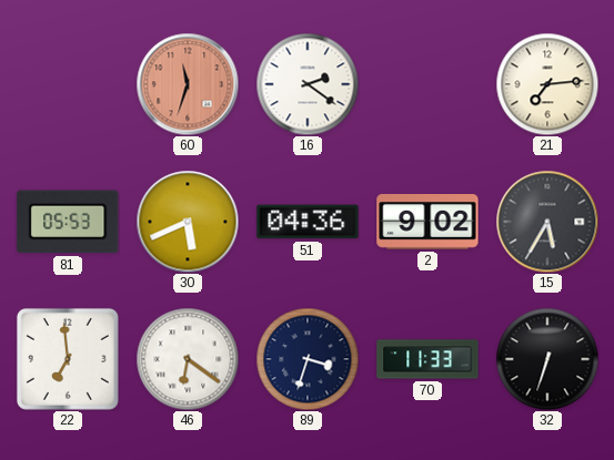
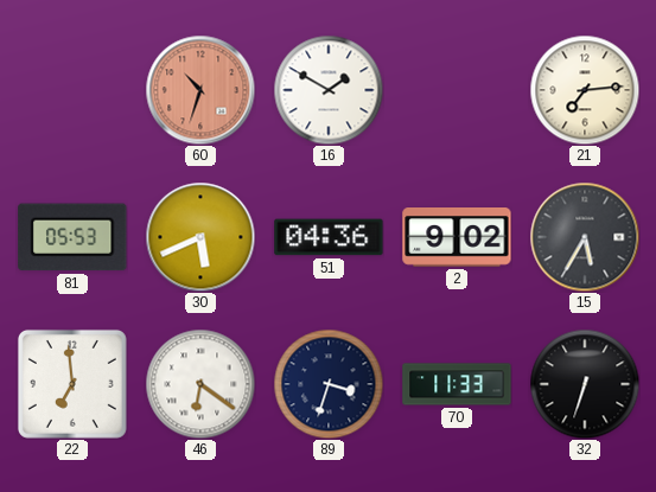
60: 11:33 -> 10:33 (200, 90)
16: 2:21 -> 1:50 (329, 90)
